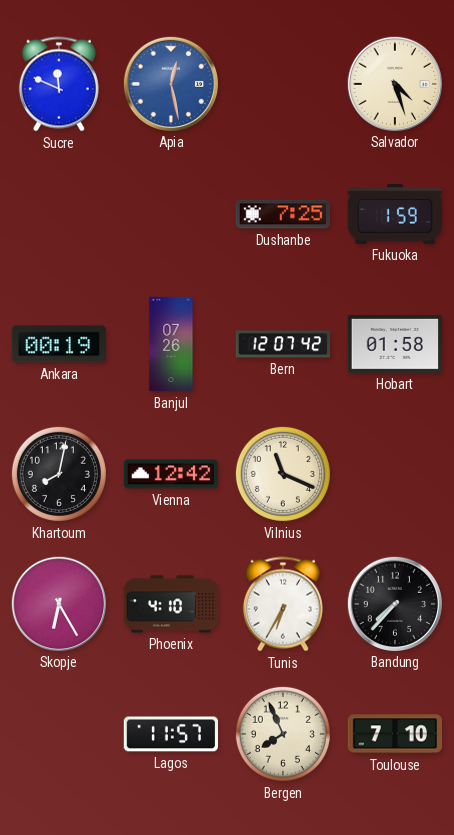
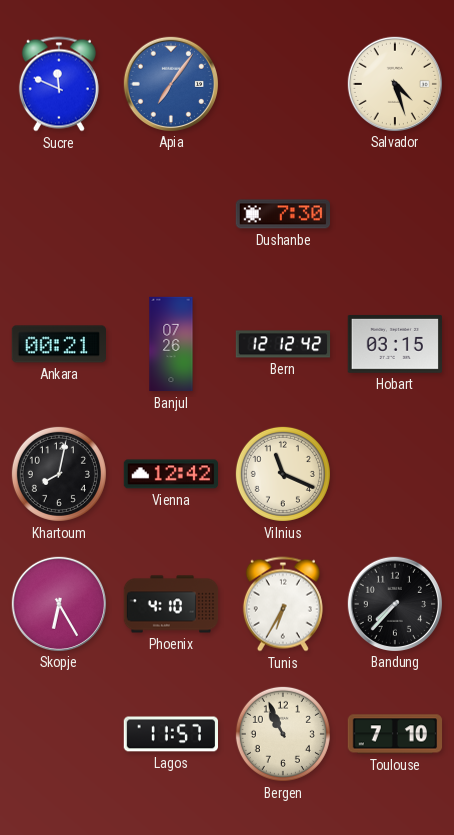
Apia: 12:28 -> 7:06 (170, 83)
Dushanbe: 7:25 -> 7:30 (282, 214)
Fukuoka: 1:59 -> none (395, 214)
Ankara: 00:19 -> 00:21 (58, 344)
Bern: 12:07 -> 12:12 (283, 344)
Hobart: 01:58 -> 03:15 (394, 344)
Bergen: 7:56 -> 10:56 (283, 734)
